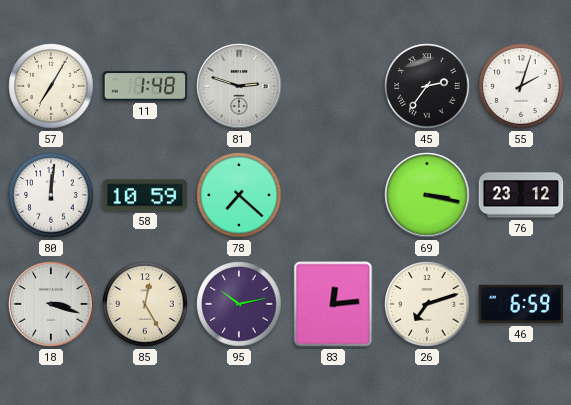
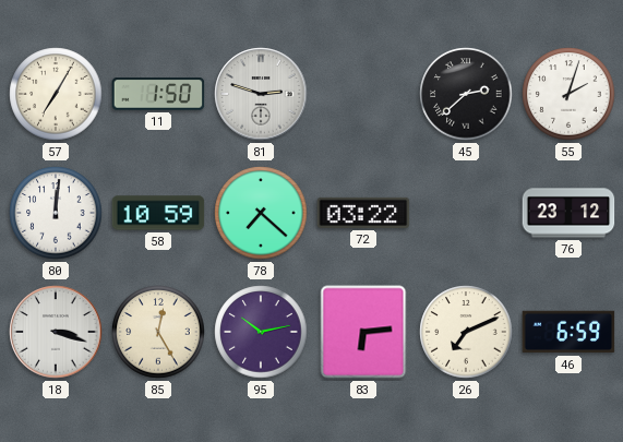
11: 1:48 -> 1:50 (158, 94)
45: 2:36 -> 2:38 (466, 94)
72: none -> 03:22 (363, 213)
69: 3:17 -> none (427, 195)
83: 12:14 -> 6:14 (363, 332)
26: 7:12 -> 7:11 (466, 332)
